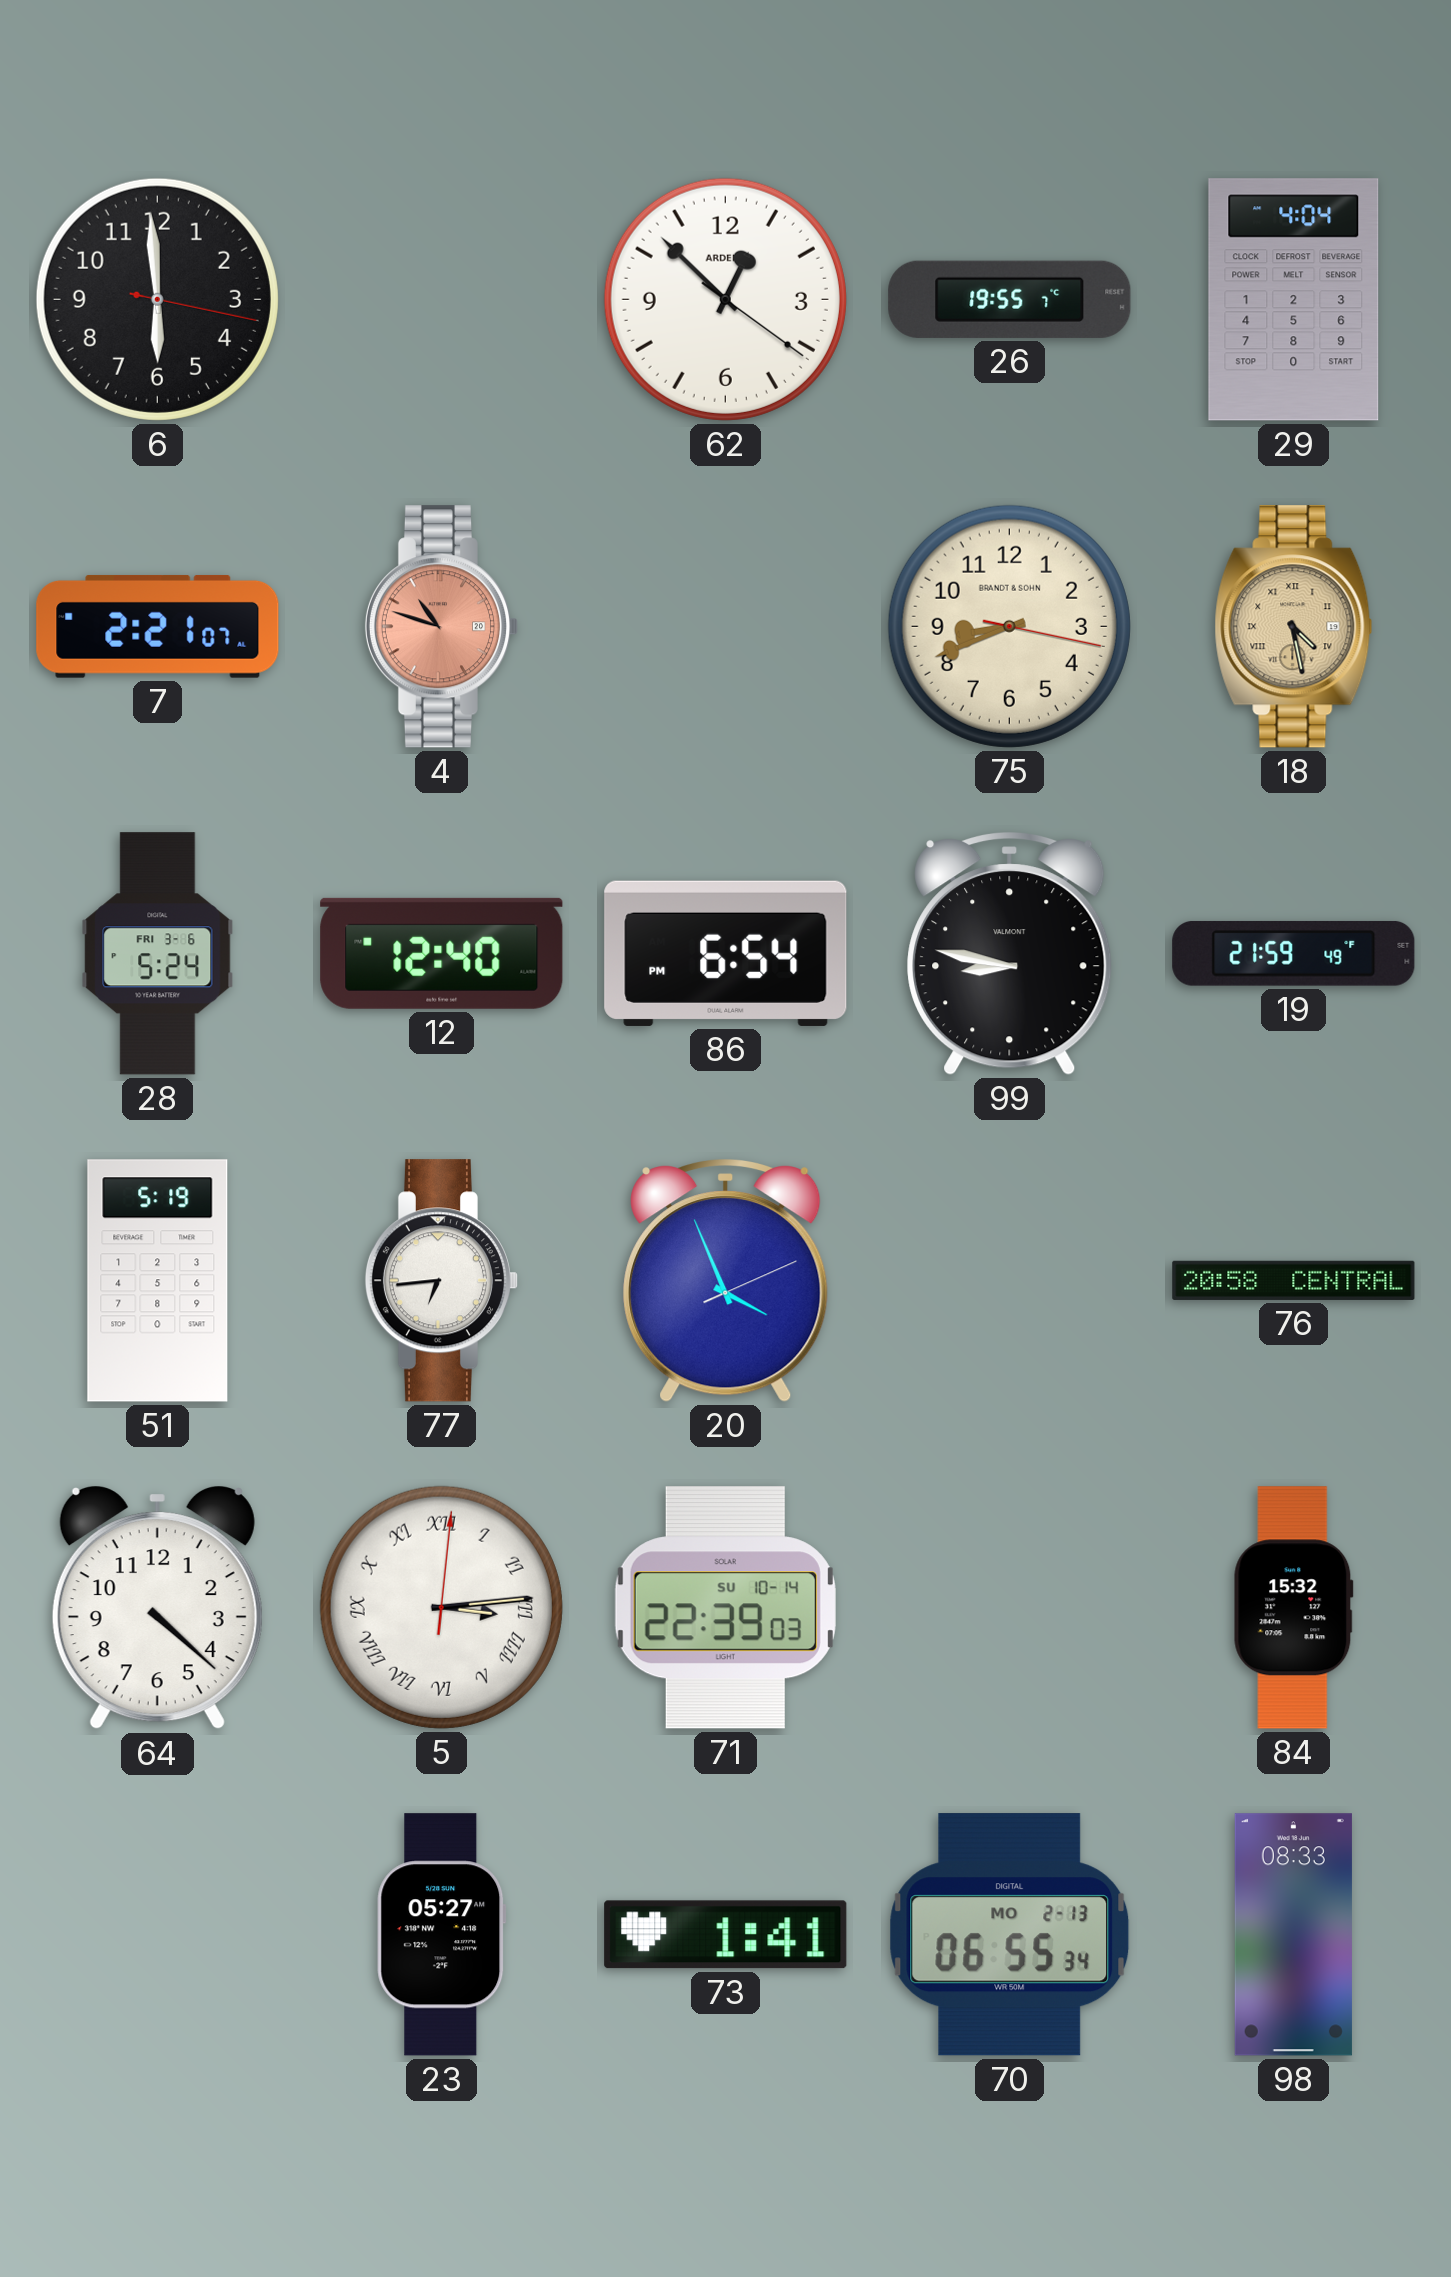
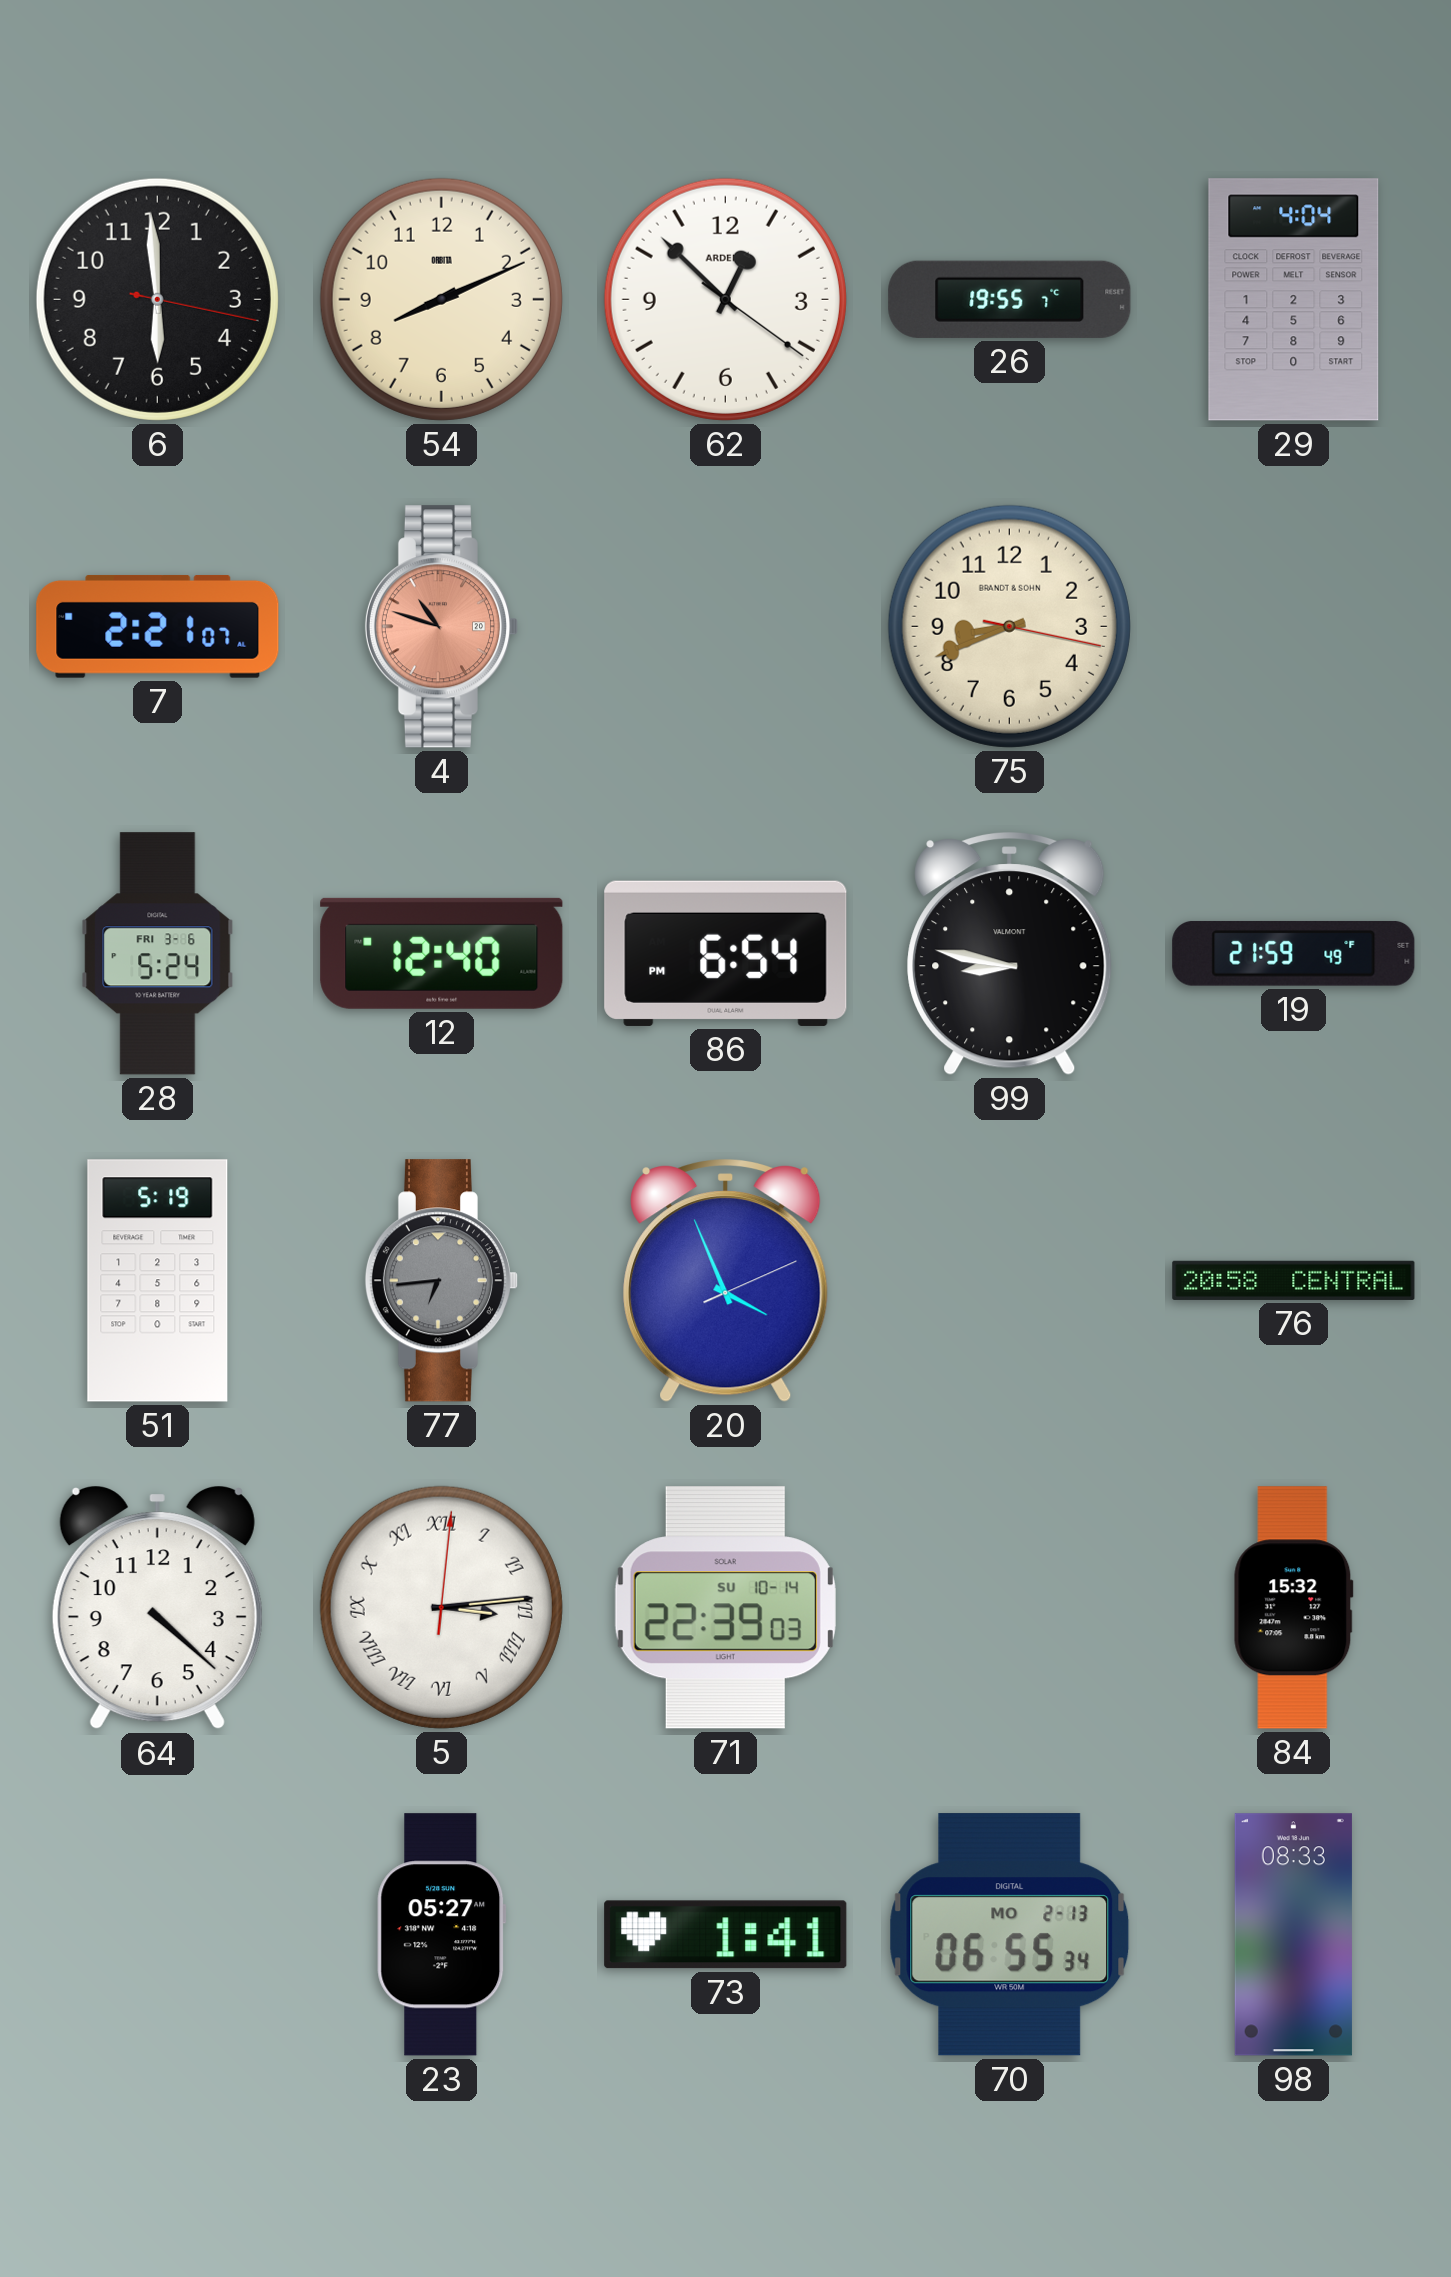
54: none -> 8:11 (441, 299)
18: 4:28 -> none (1294, 627)
77 dial: white -> grey (441, 1281)
